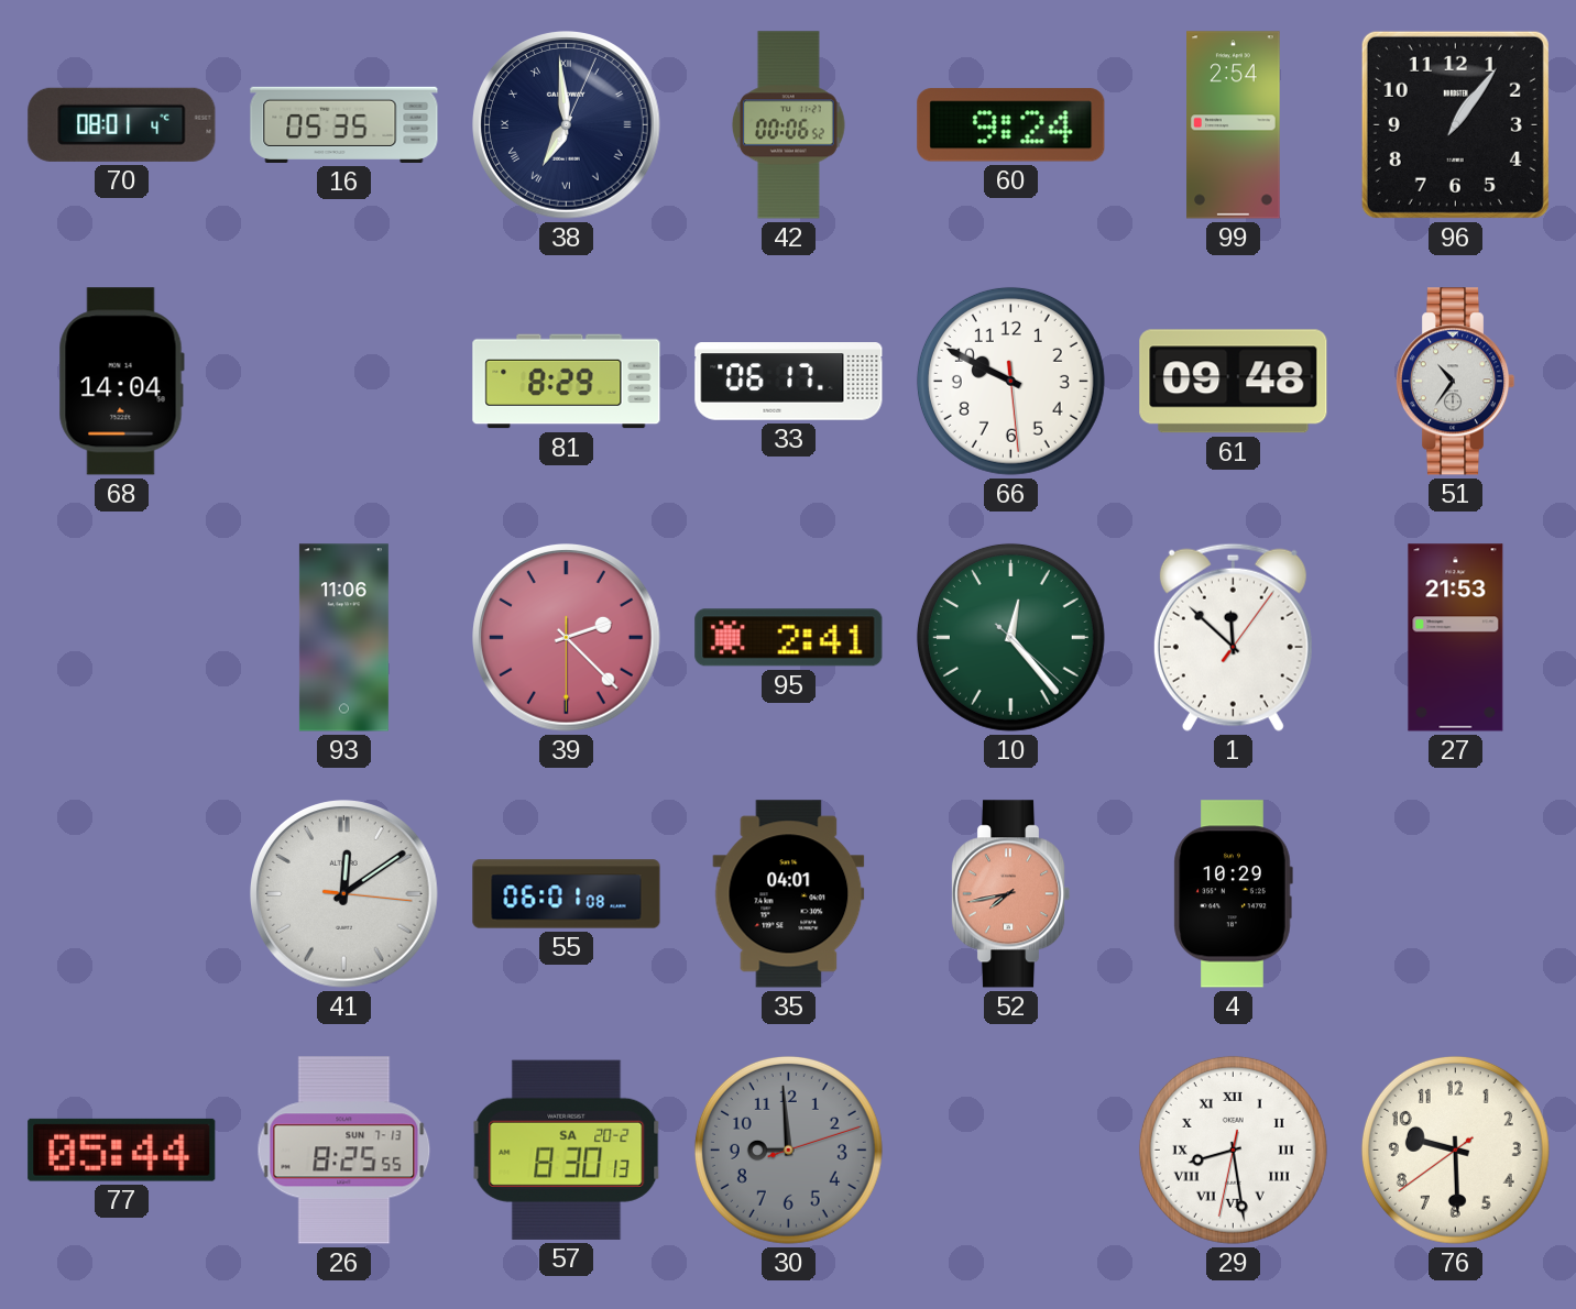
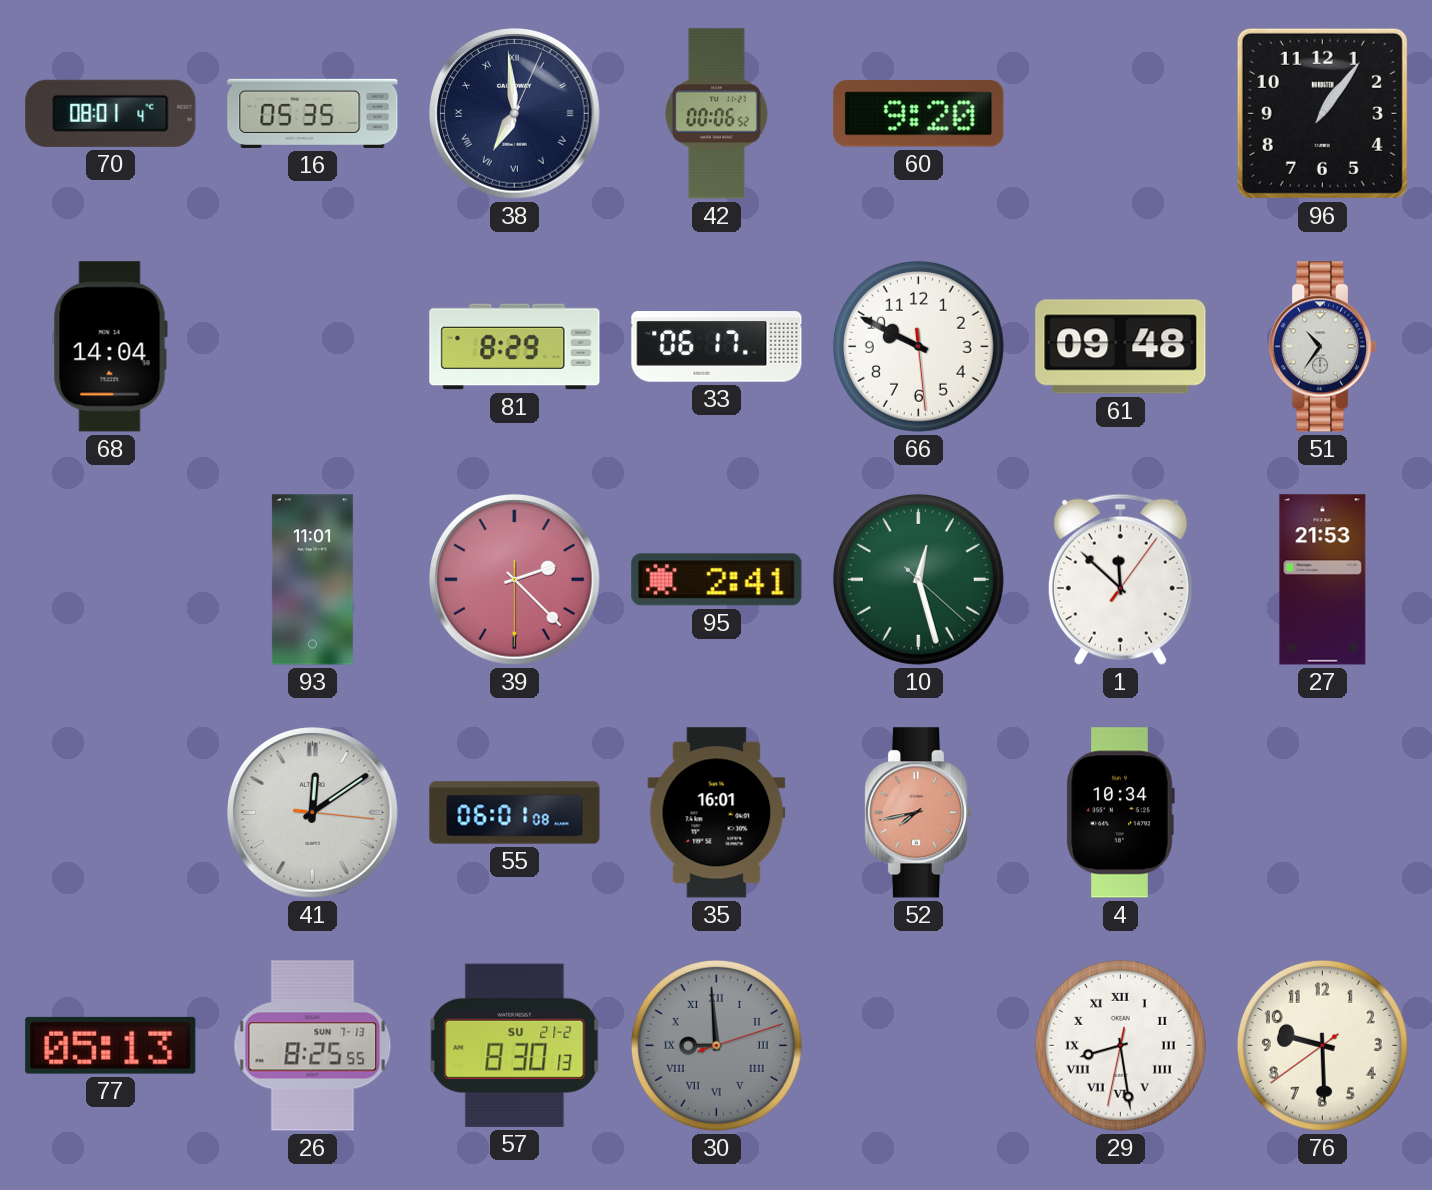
60: 9:24 -> 9:20 (919, 114)
99: 2:54 -> none (1234, 125)
93: 11:06 -> 11:01 (312, 580)
10: 12:23 -> 12:27 (918, 579)
35: 04:01 -> 16:01 (717, 813)
4: 10:29 -> 10:34 (1120, 813)
77: 05:44 -> 05:13 (111, 1045)
57 date: SA 20-2 -> SU 21-2 (515, 1045)
30 numerals: Arabic -> Roman (716, 1045)
